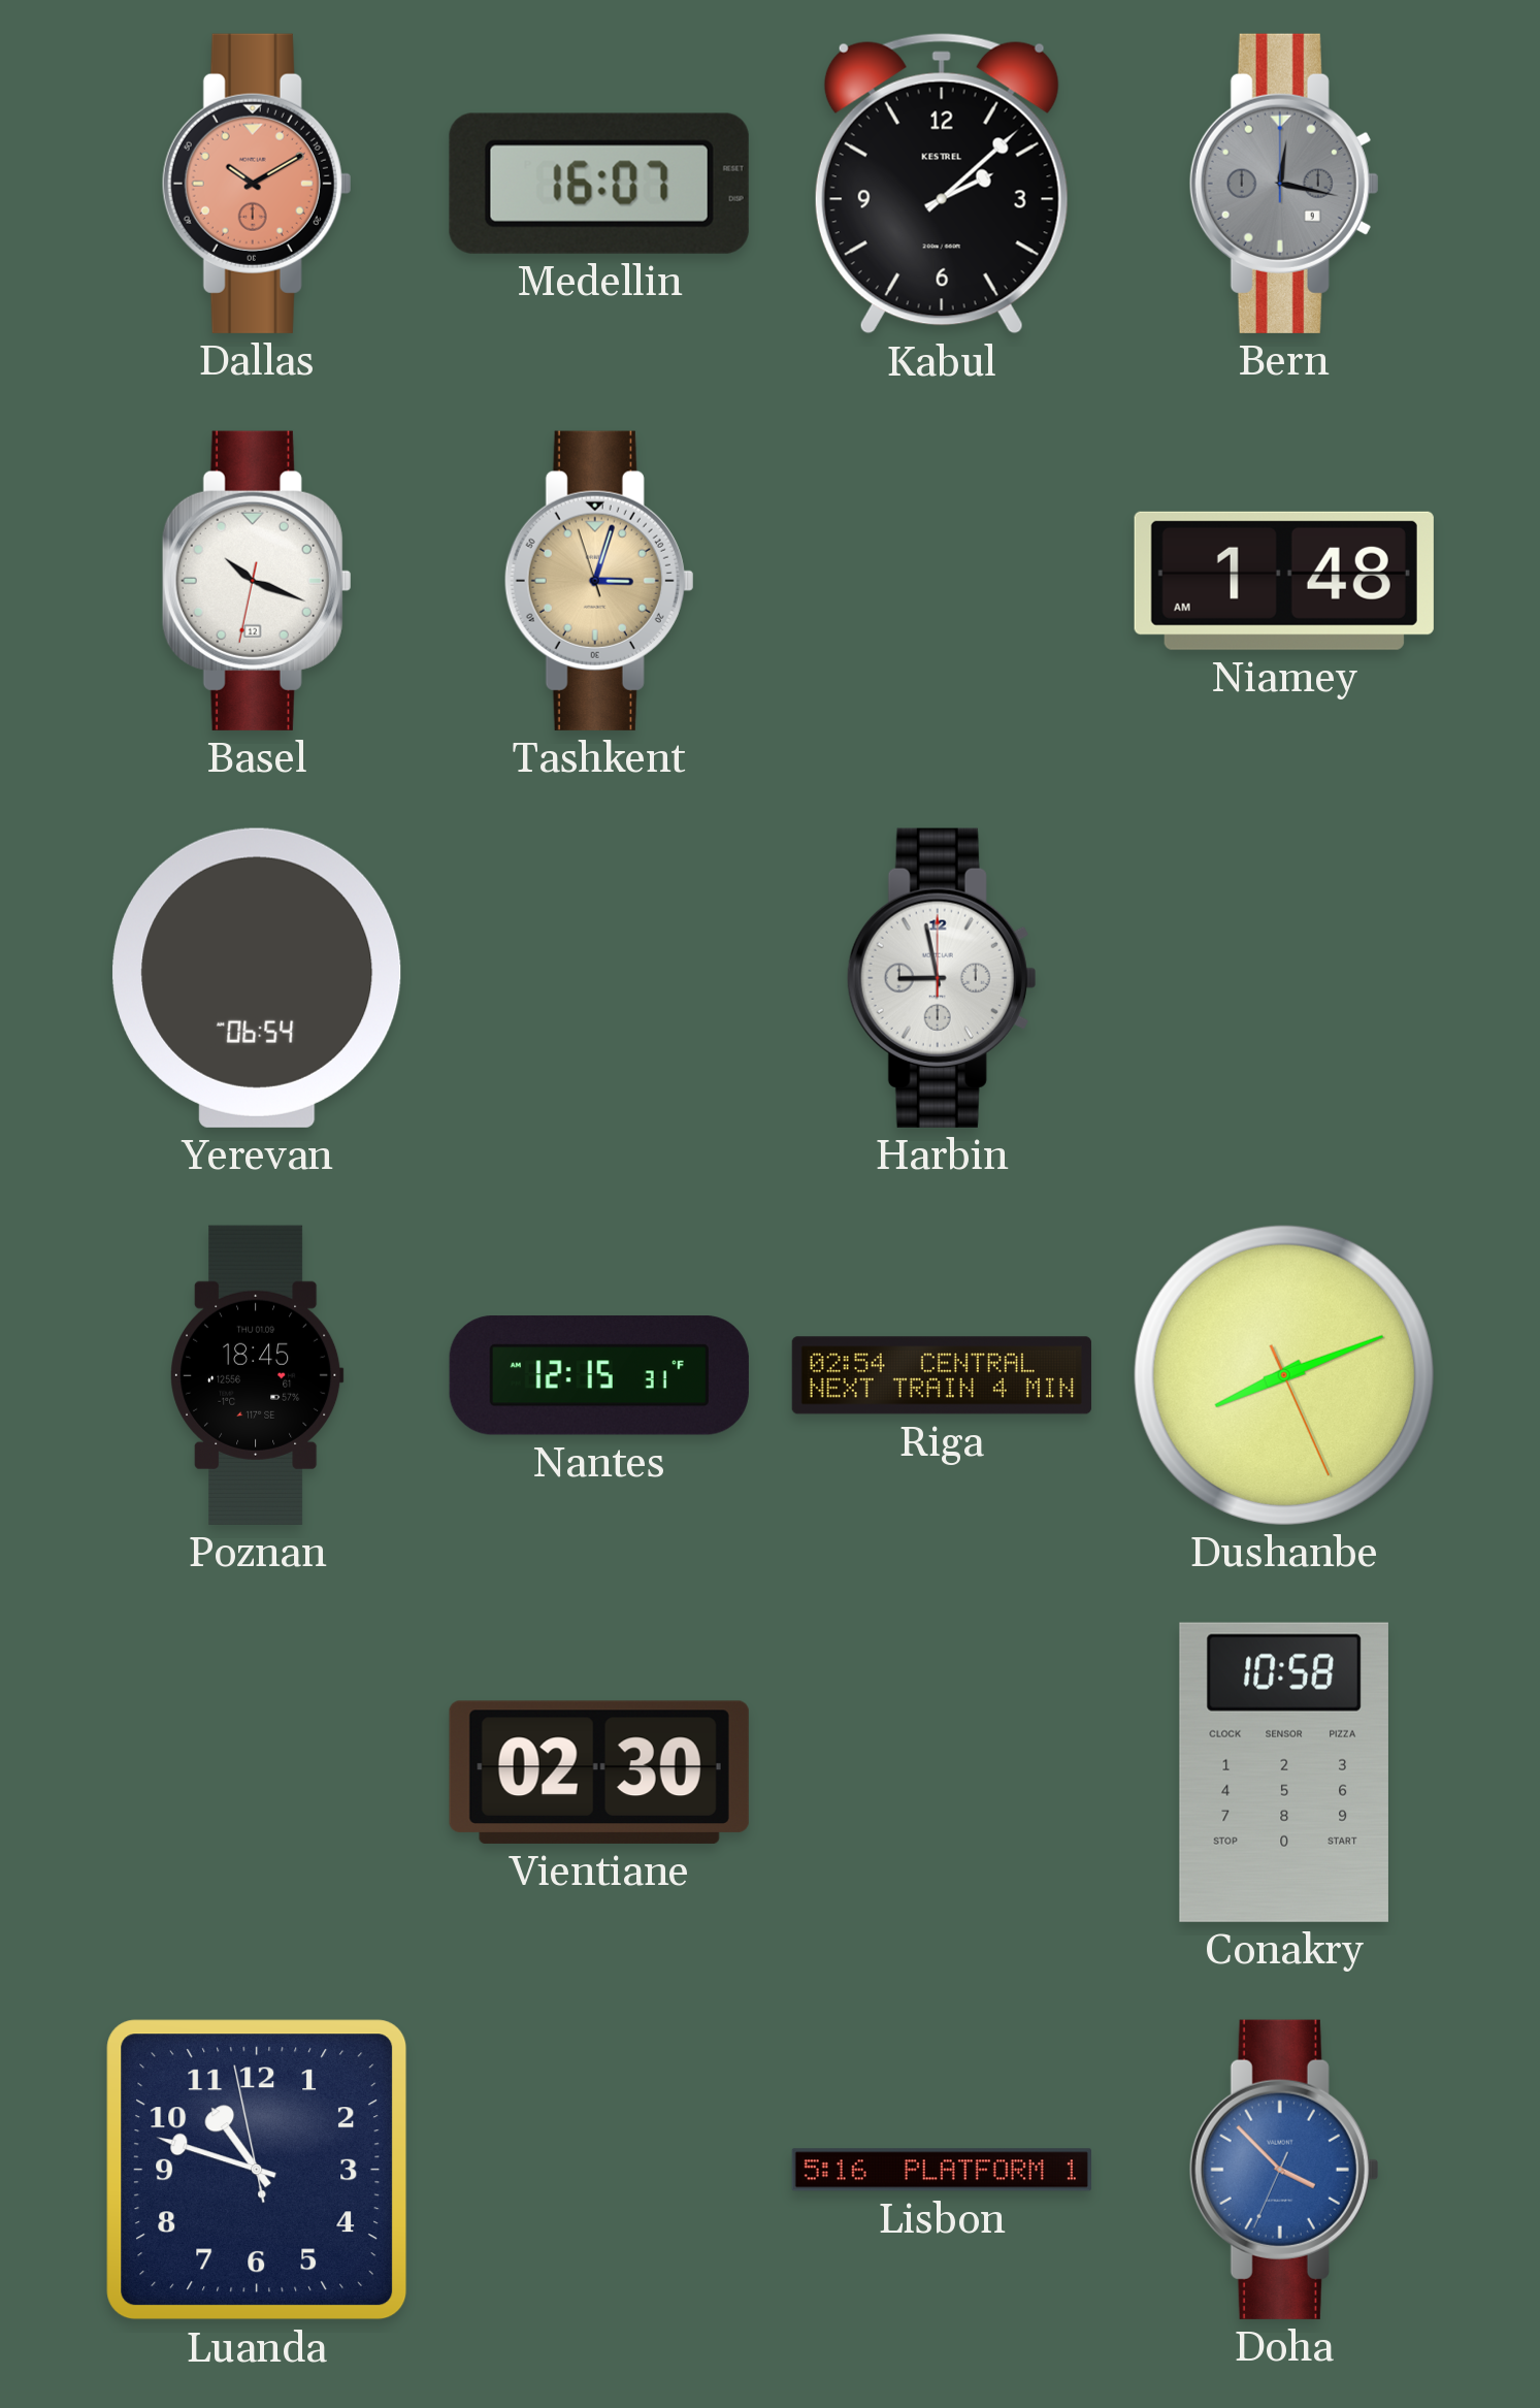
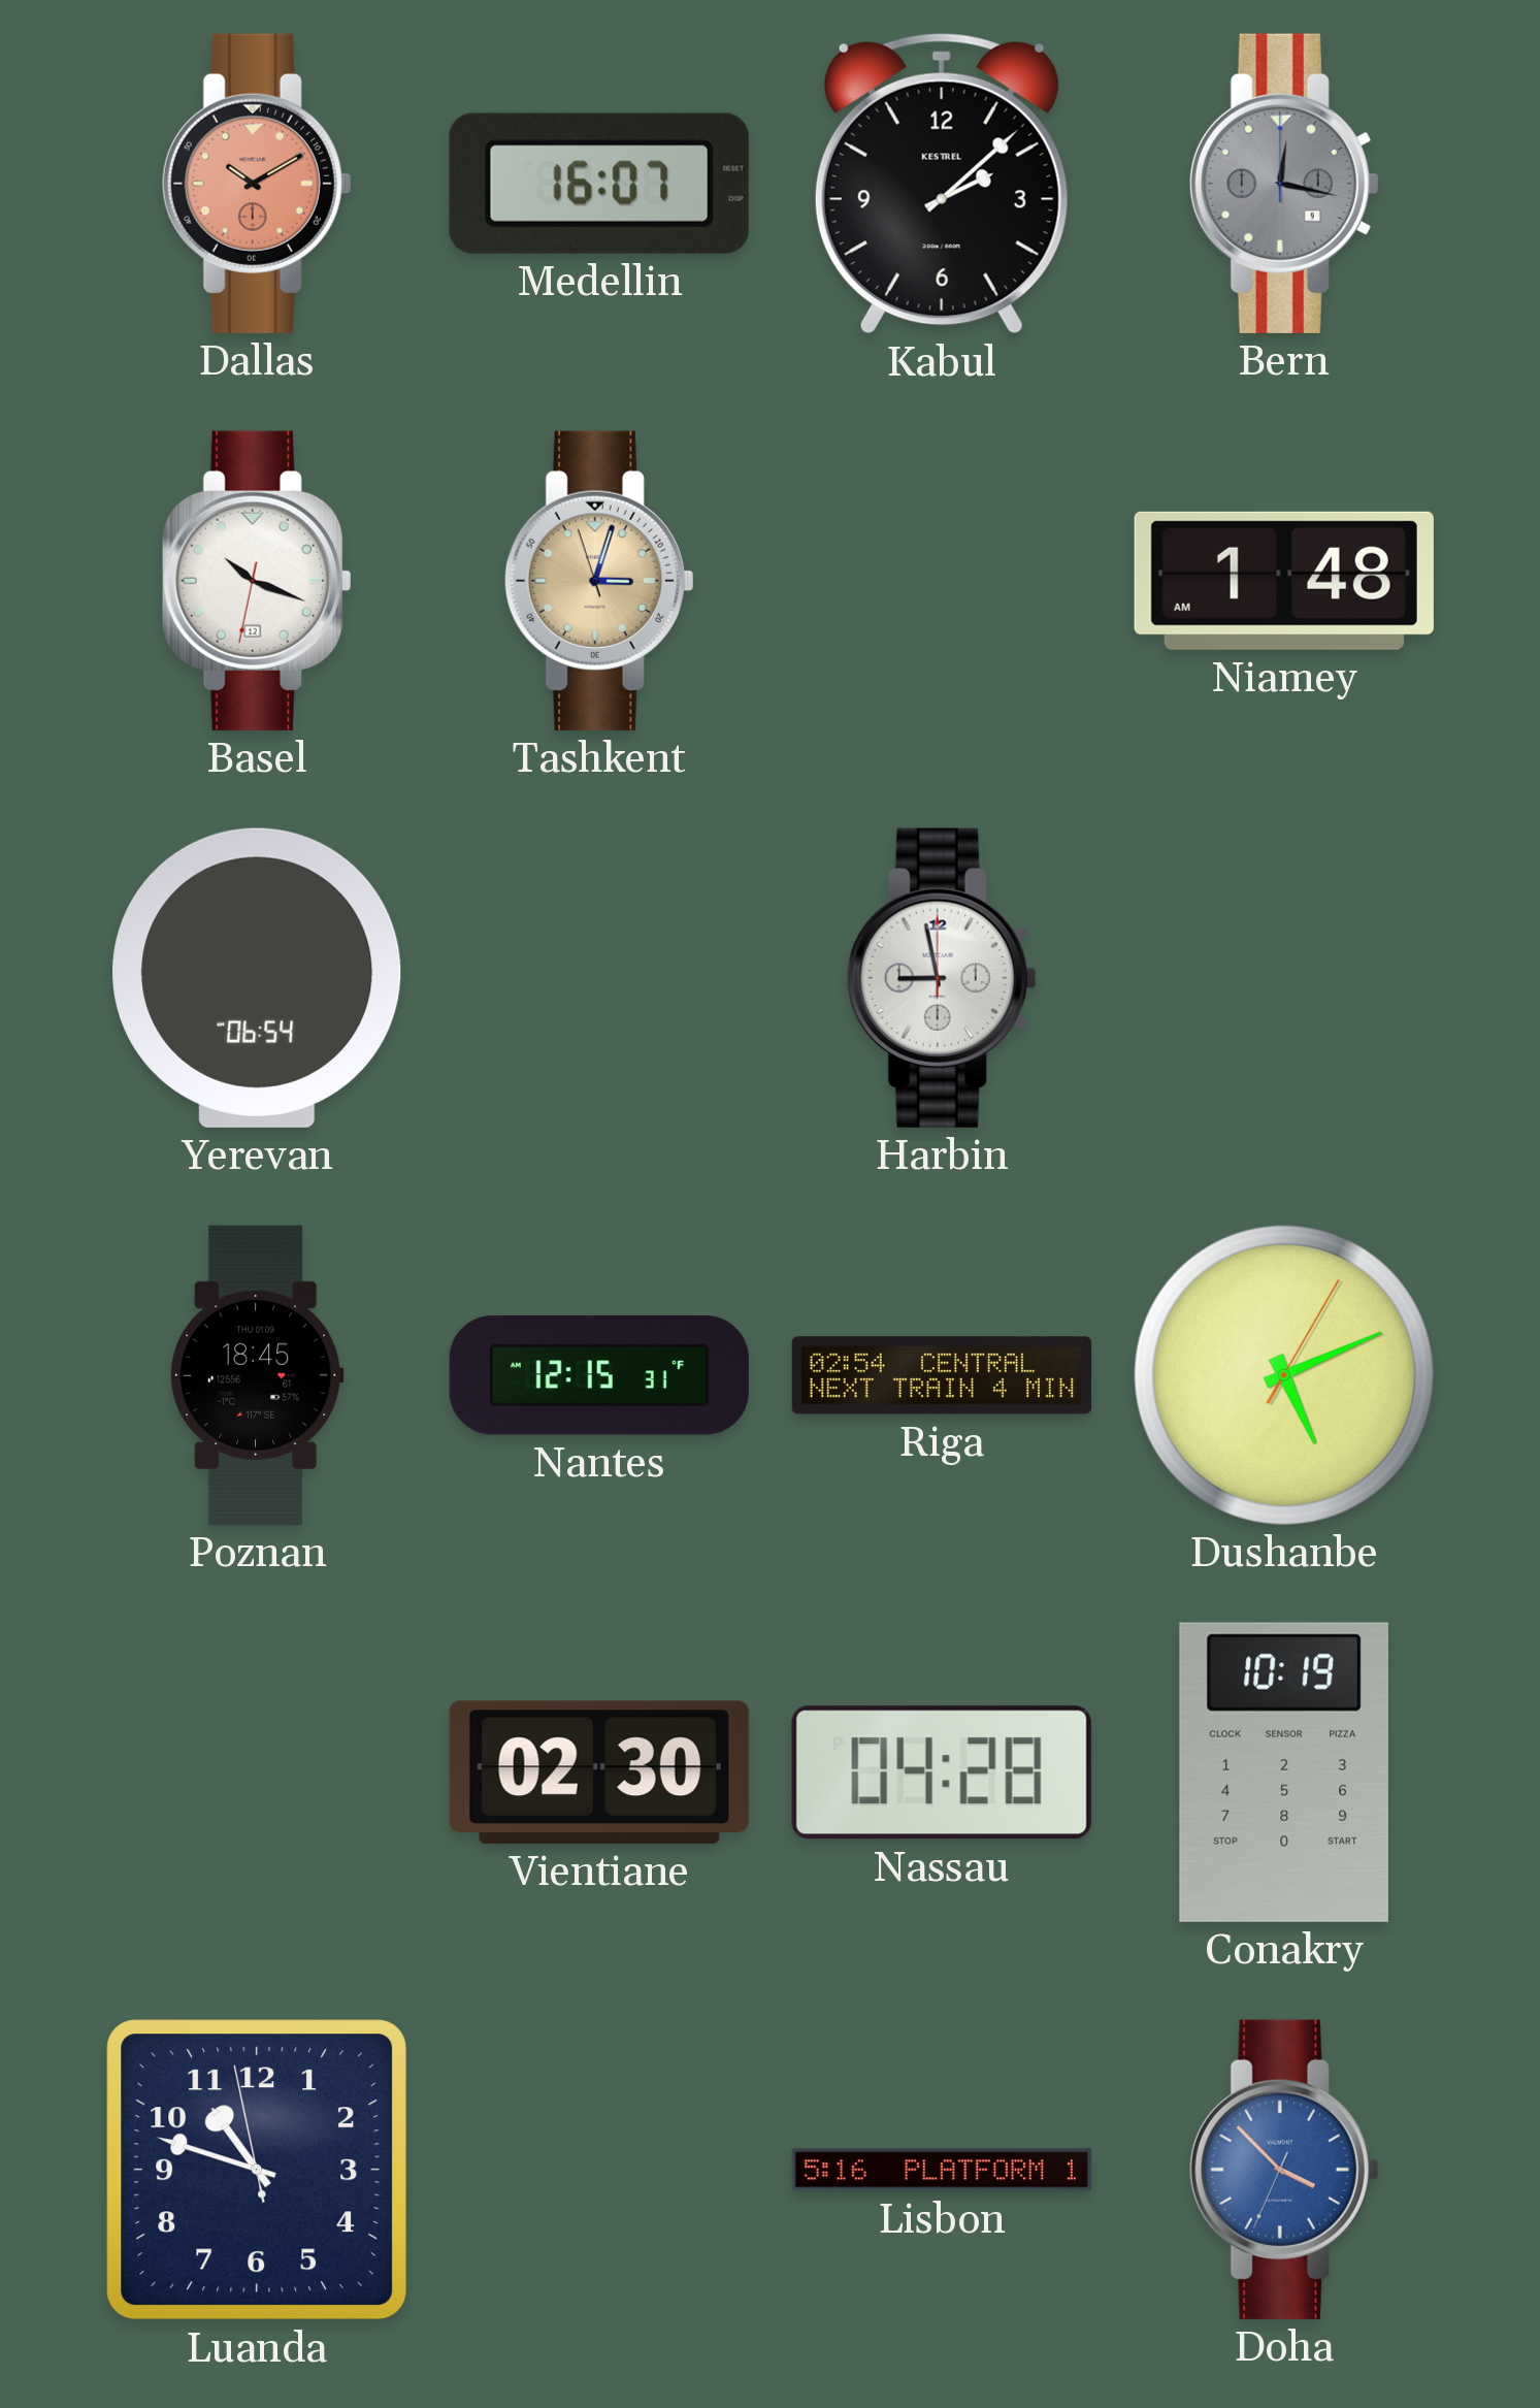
Dushanbe: 8:11 -> 5:11 (1284, 1375)
Nassau: none -> 04:28 (942, 1772)
Conakry: 10:58 -> 10:19 (1284, 1772)
